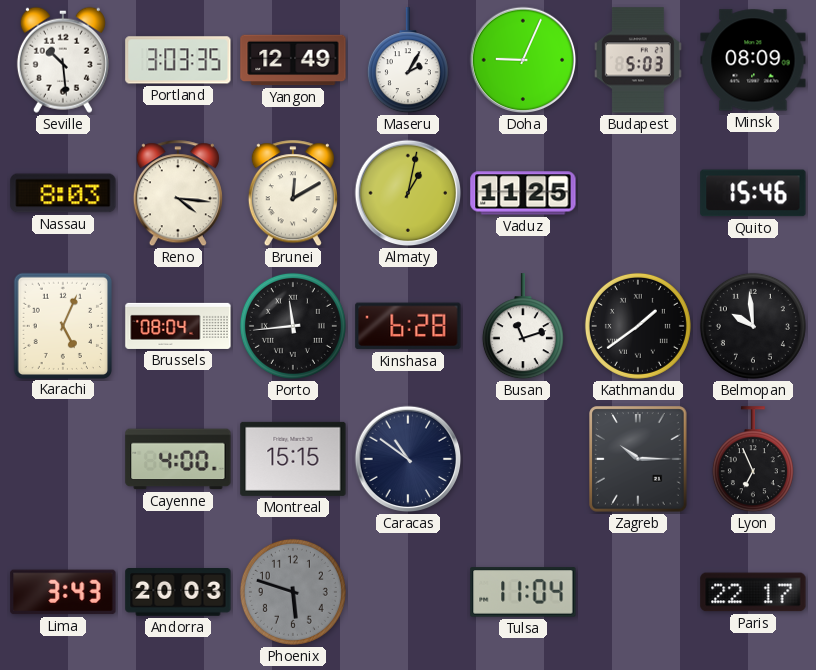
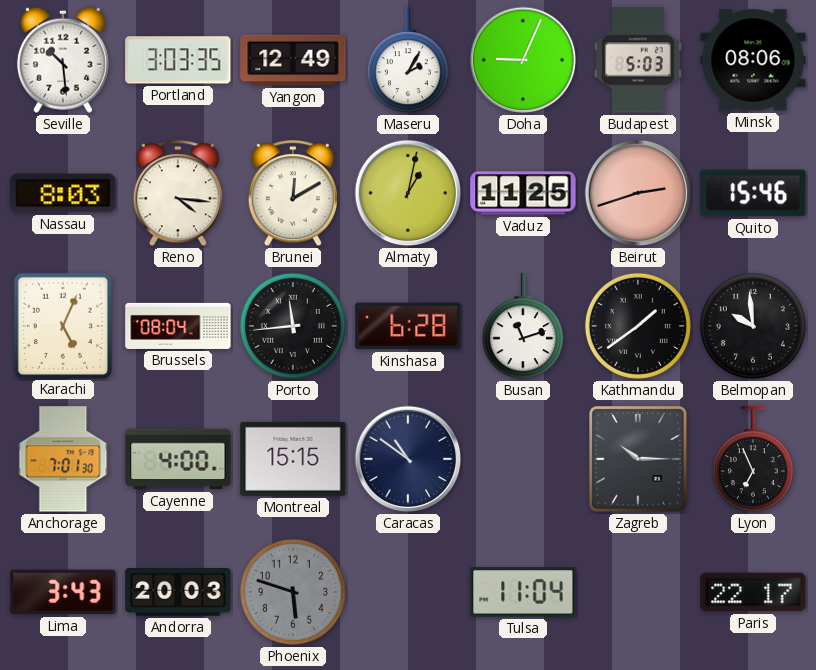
Minsk: 08:09 -> 08:06 (753, 60)
Beirut: none -> 2:42 (638, 193)
Anchorage: none -> 7:01 (63, 459)
